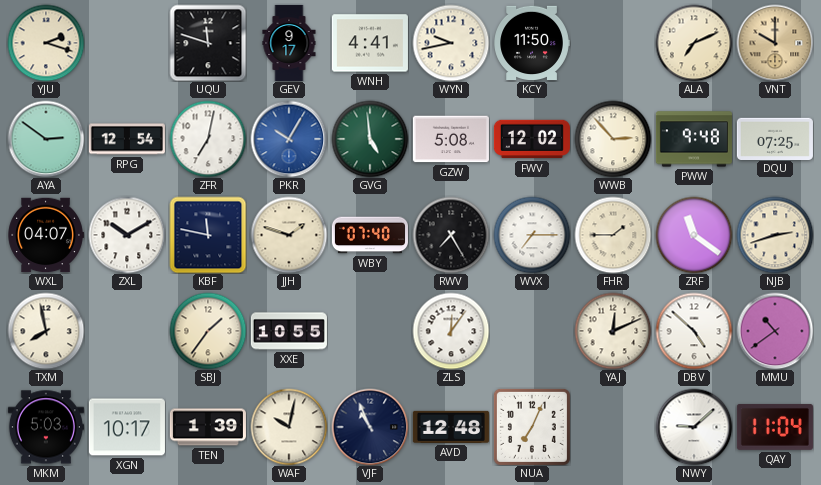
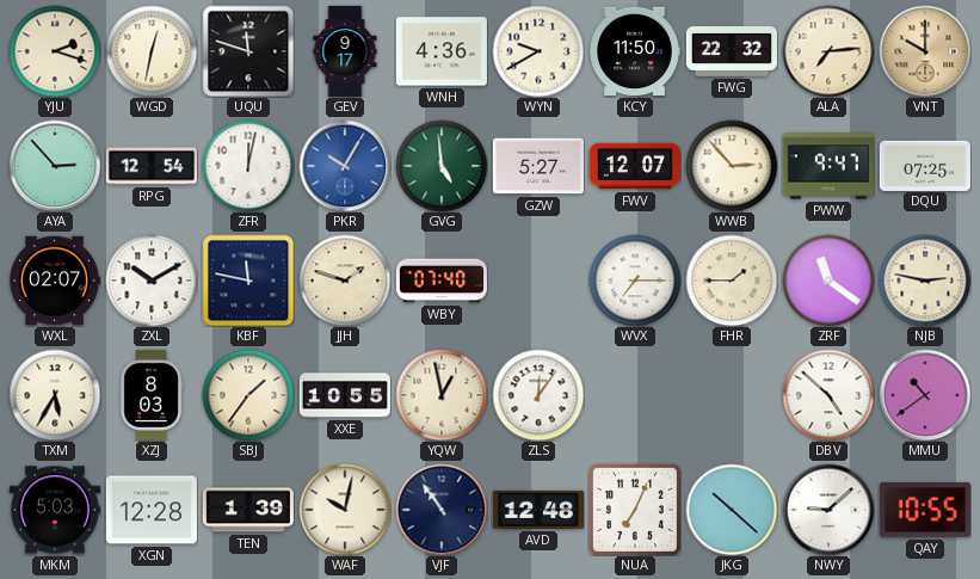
WGD: none -> 12:32 (152, 51)
WNH: 4:41 -> 4:36 (442, 51)
WYN: 9:43 -> 9:40 (538, 51)
FWG: none -> 22:32 (732, 53)
ALA: 7:11 -> 7:14 (828, 51)
AYA: 2:51 -> 2:53 (55, 166)
ZFR: 7:02 -> 12:02 (248, 166)
GZW: 5:08 -> 5:27 (538, 166)
FWV: 12:02 -> 12:07 (635, 166)
PWW: 9:48 -> 9:47 (828, 166)
WXL: 04:07 -> 02:07 (55, 281)
RWV: 7:25 -> none (451, 235)
NJB: 2:42 -> 2:47 (925, 281)
TXM: 7:58 -> 5:35 (55, 395)
XZJ: none -> 8:03 (152, 395)
YQW: none -> 12:58 (442, 395)
YAJ: 12:11 -> none (613, 331)
XGN: 10:17 -> 12:28 (152, 510)
VJF: 10:56 -> 10:54 (442, 510)
JKG: none -> 10:22 (732, 510)
QAY: 11:04 -> 10:55 (925, 510)
